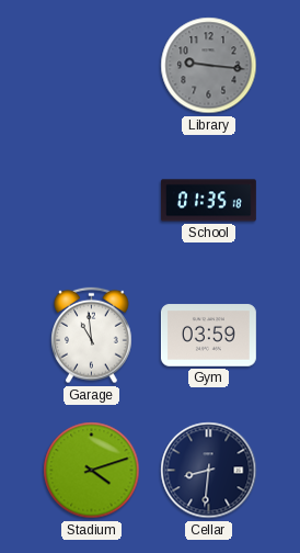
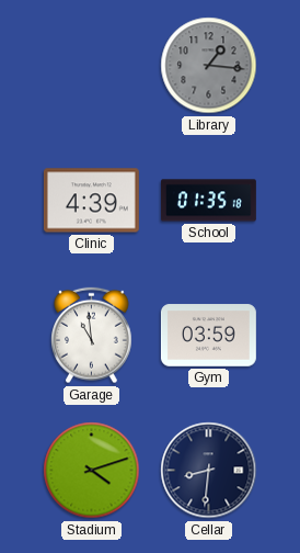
Library: 9:16 -> 1:16 (209, 66)
Clinic: none -> 4:39 (91, 201)
